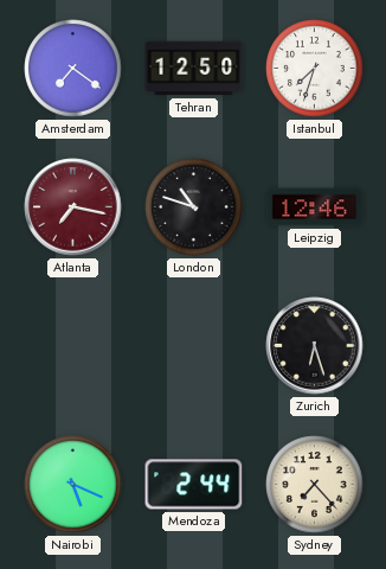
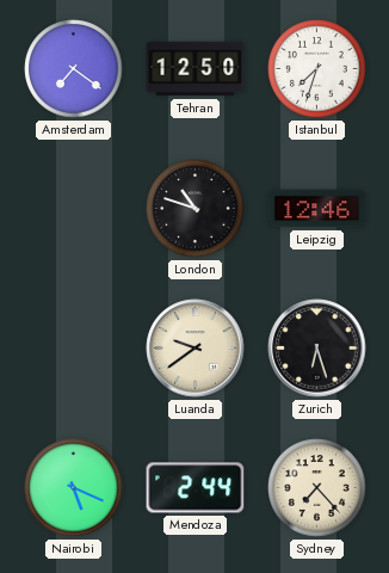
Atlanta: 7:17 -> none (73, 207)
Luanda: none -> 9:39 (196, 349)
